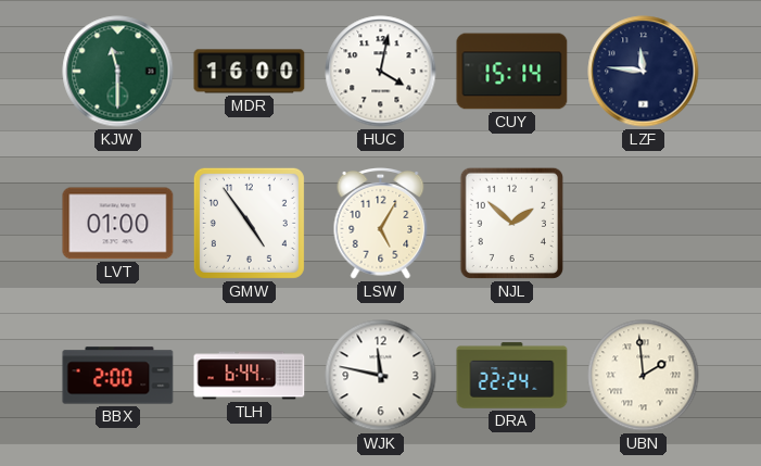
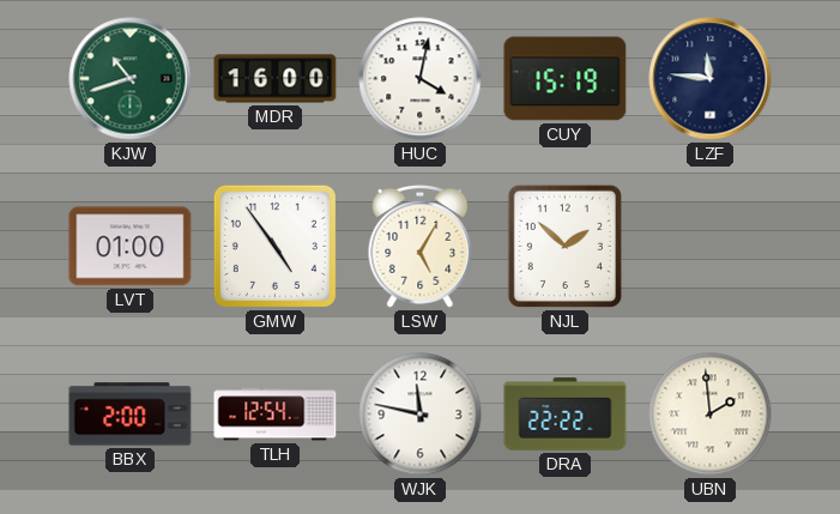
KJW: 11:30 -> 10:42 (131, 79)
CUY: 15:14 -> 15:19 (566, 79)
TLH: 6:44 -> 12:54 (276, 415)
DRA: 22:24 -> 22:22 (566, 415)
